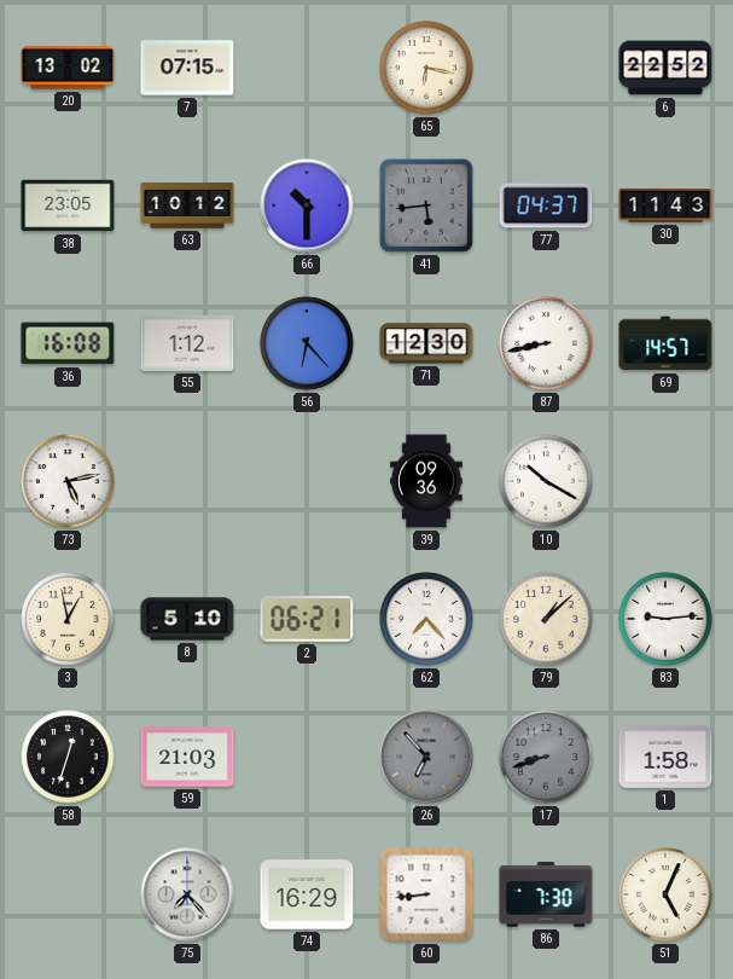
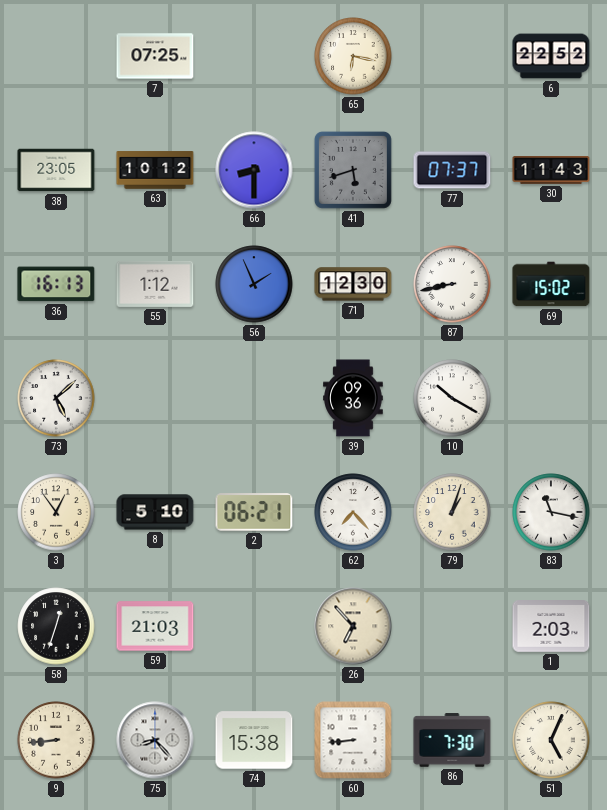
20: 13:02 -> none (68, 68)
7: 07:15 -> 07:25 (155, 56)
66: 10:30 -> 8:30 (254, 170)
41: 5:44 -> 5:42 (353, 170)
77: 04:37 -> 07:37 (452, 170)
36: 16:08 -> 16:13 (56, 284)
56: 6:23 -> 1:56 (254, 284)
69: 14:57 -> 15:02 (551, 284)
73: 5:13 -> 5:08 (56, 398)
3: 12:58 -> 12:54 (56, 512)
79: 1:08 -> 1:03 (452, 512)
83: 9:14 -> 11:17 (551, 512)
26 dial: grey -> cream (353, 626)
17: 8:42 -> none (546, 757)
1: 1:58 -> 2:03 (551, 627)
9: none -> 8:44 (56, 740)
75: 7:23 -> 8:23 (155, 740)
74: 16:29 -> 15:38 (254, 740)
